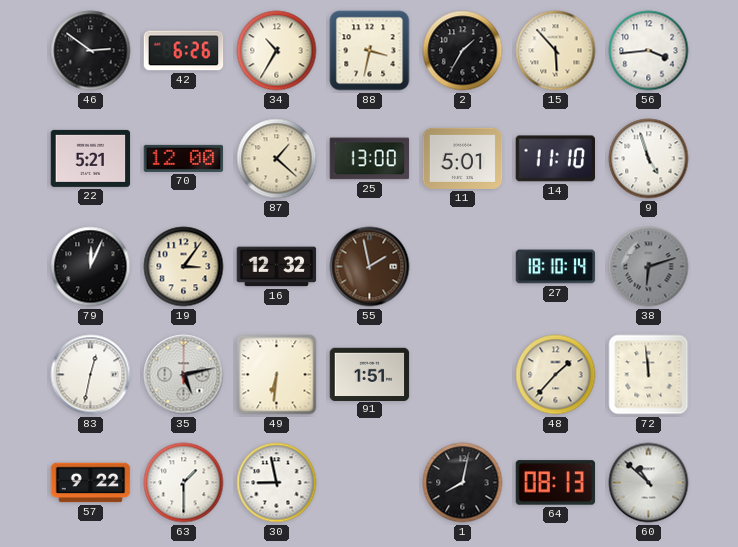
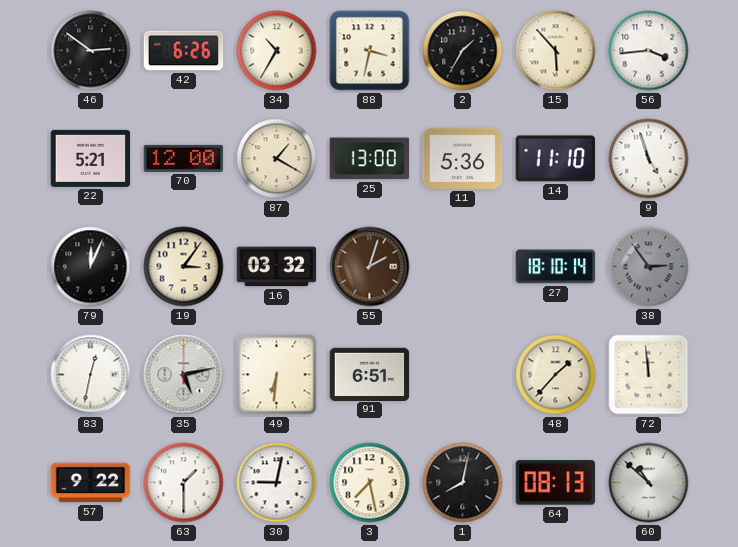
87: 1:22 -> 1:20 (277, 159)
11: 5:01 -> 5:36 (463, 158)
16: 12:32 -> 03:32 (277, 267)
55: 1:58 -> 2:03 (370, 267)
38: 6:12 -> 2:54 (649, 267)
91: 1:51 -> 6:51 (370, 374)
30: 8:58 -> 9:02 (277, 483)
3: none -> 7:28 (370, 483)
